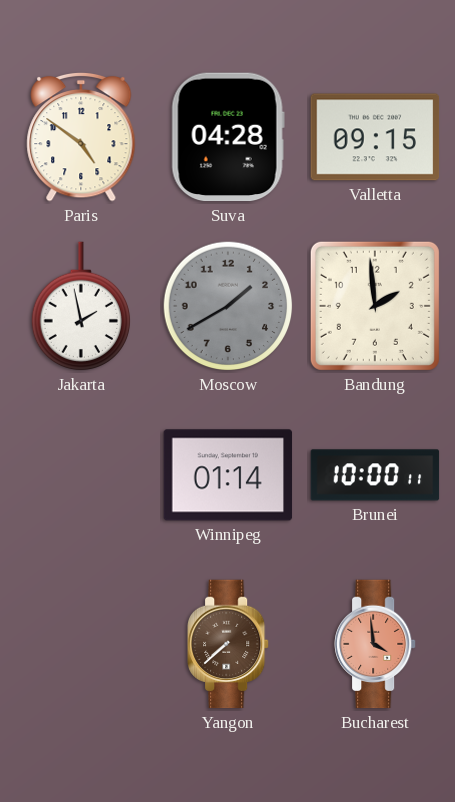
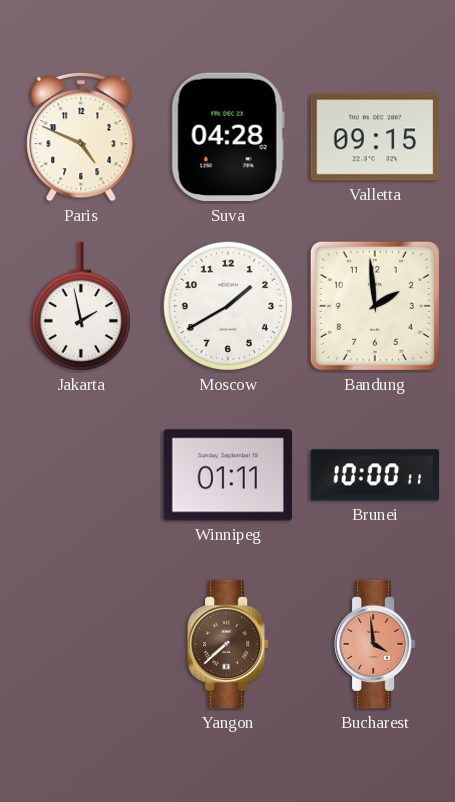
Paris: 4:51 -> 4:49 (81, 137)
Moscow dial: grey -> white (228, 306)
Winnipeg: 01:14 -> 01:11 (228, 475)
